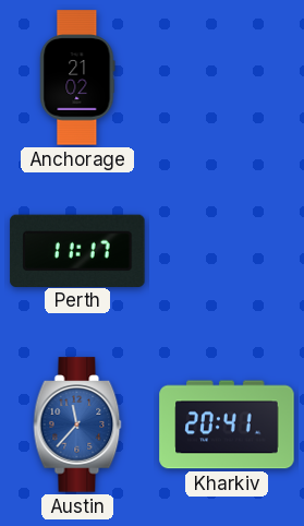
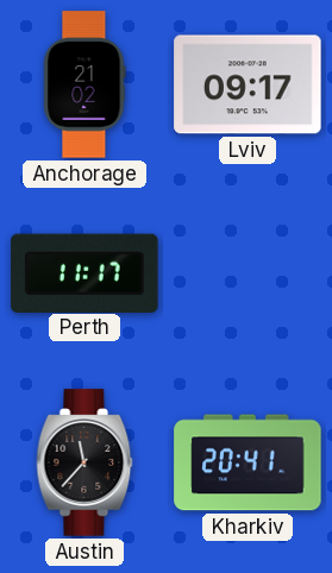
Lviv: none -> 09:17 (248, 84)
Austin dial: blue -> black (84, 462)
